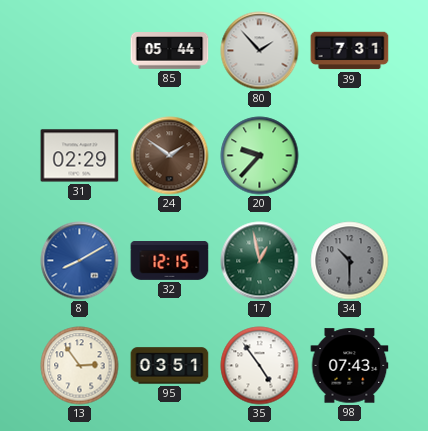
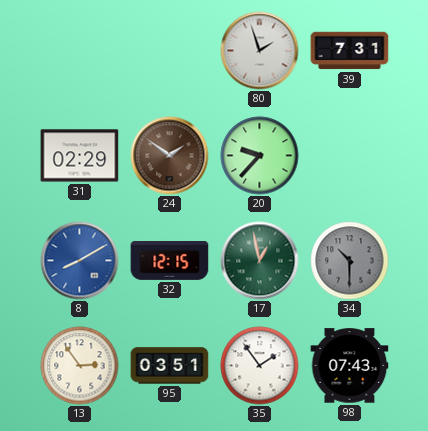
85: 05:44 -> none (170, 51)
80: 1:53 -> 1:57 (260, 51)
35: 4:54 -> 1:54 (260, 366)
